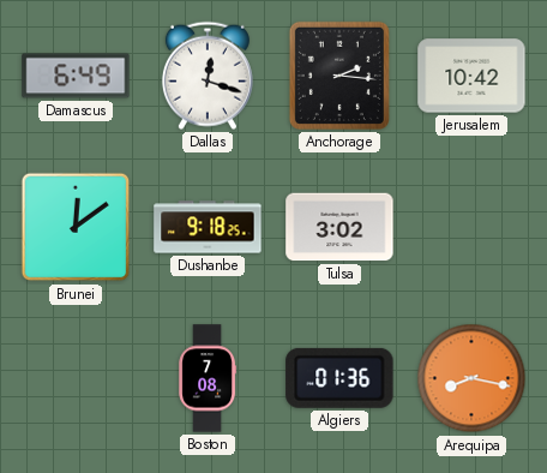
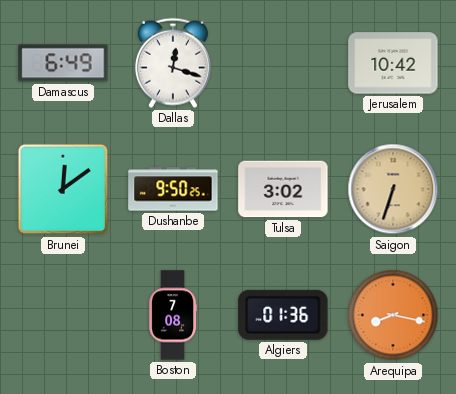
Anchorage: 2:16 -> none (339, 76)
Dushanbe: 9:18 -> 9:50 (173, 189)
Saigon: none -> 6:33 (393, 189)
